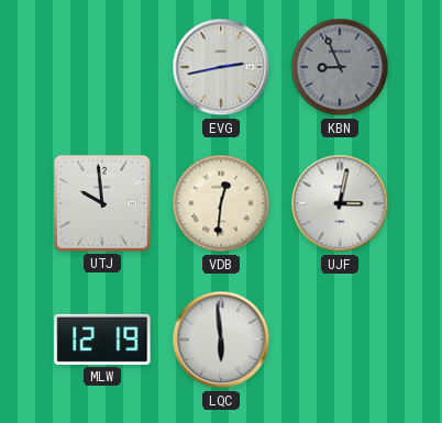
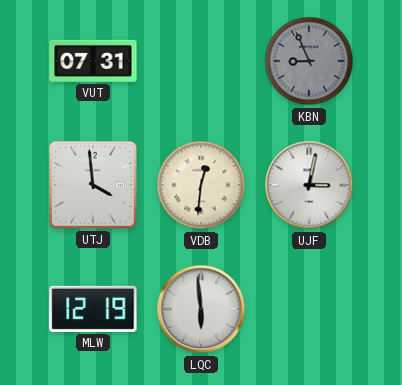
VUT: none -> 07:31 (93, 61)
EVG: 2:43 -> none (221, 67)
UTJ: 9:59 -> 3:59 (93, 185)
